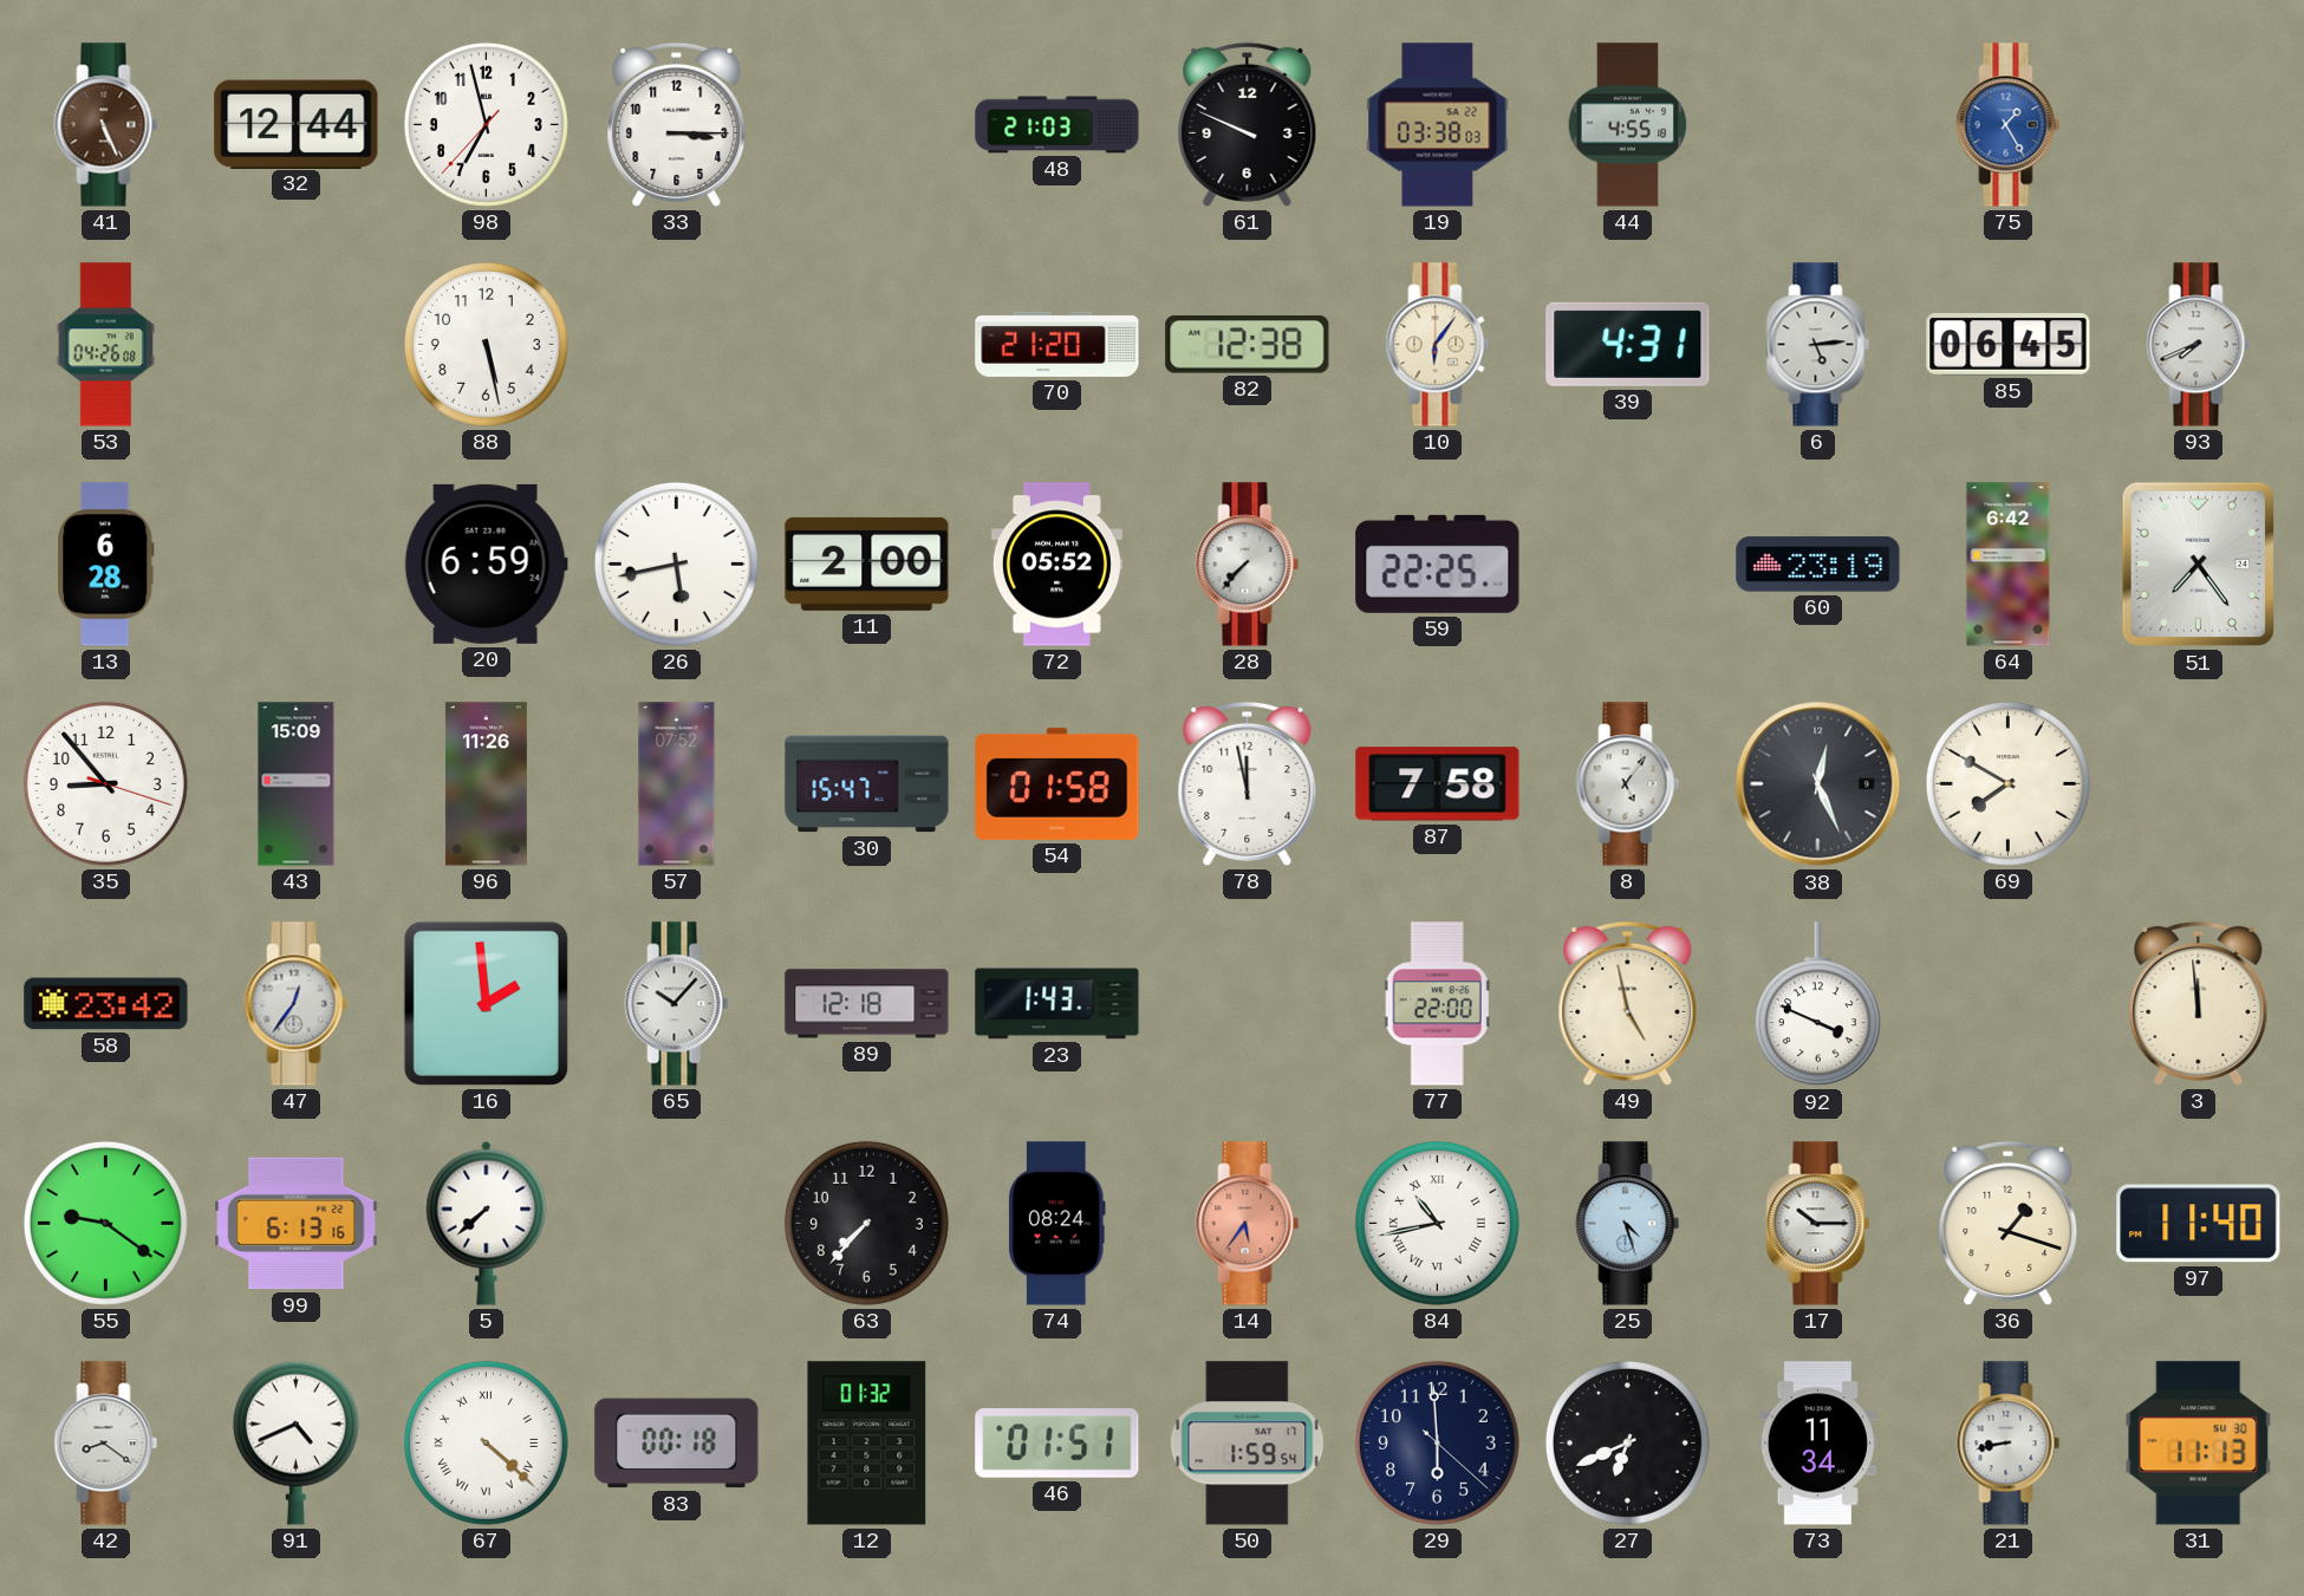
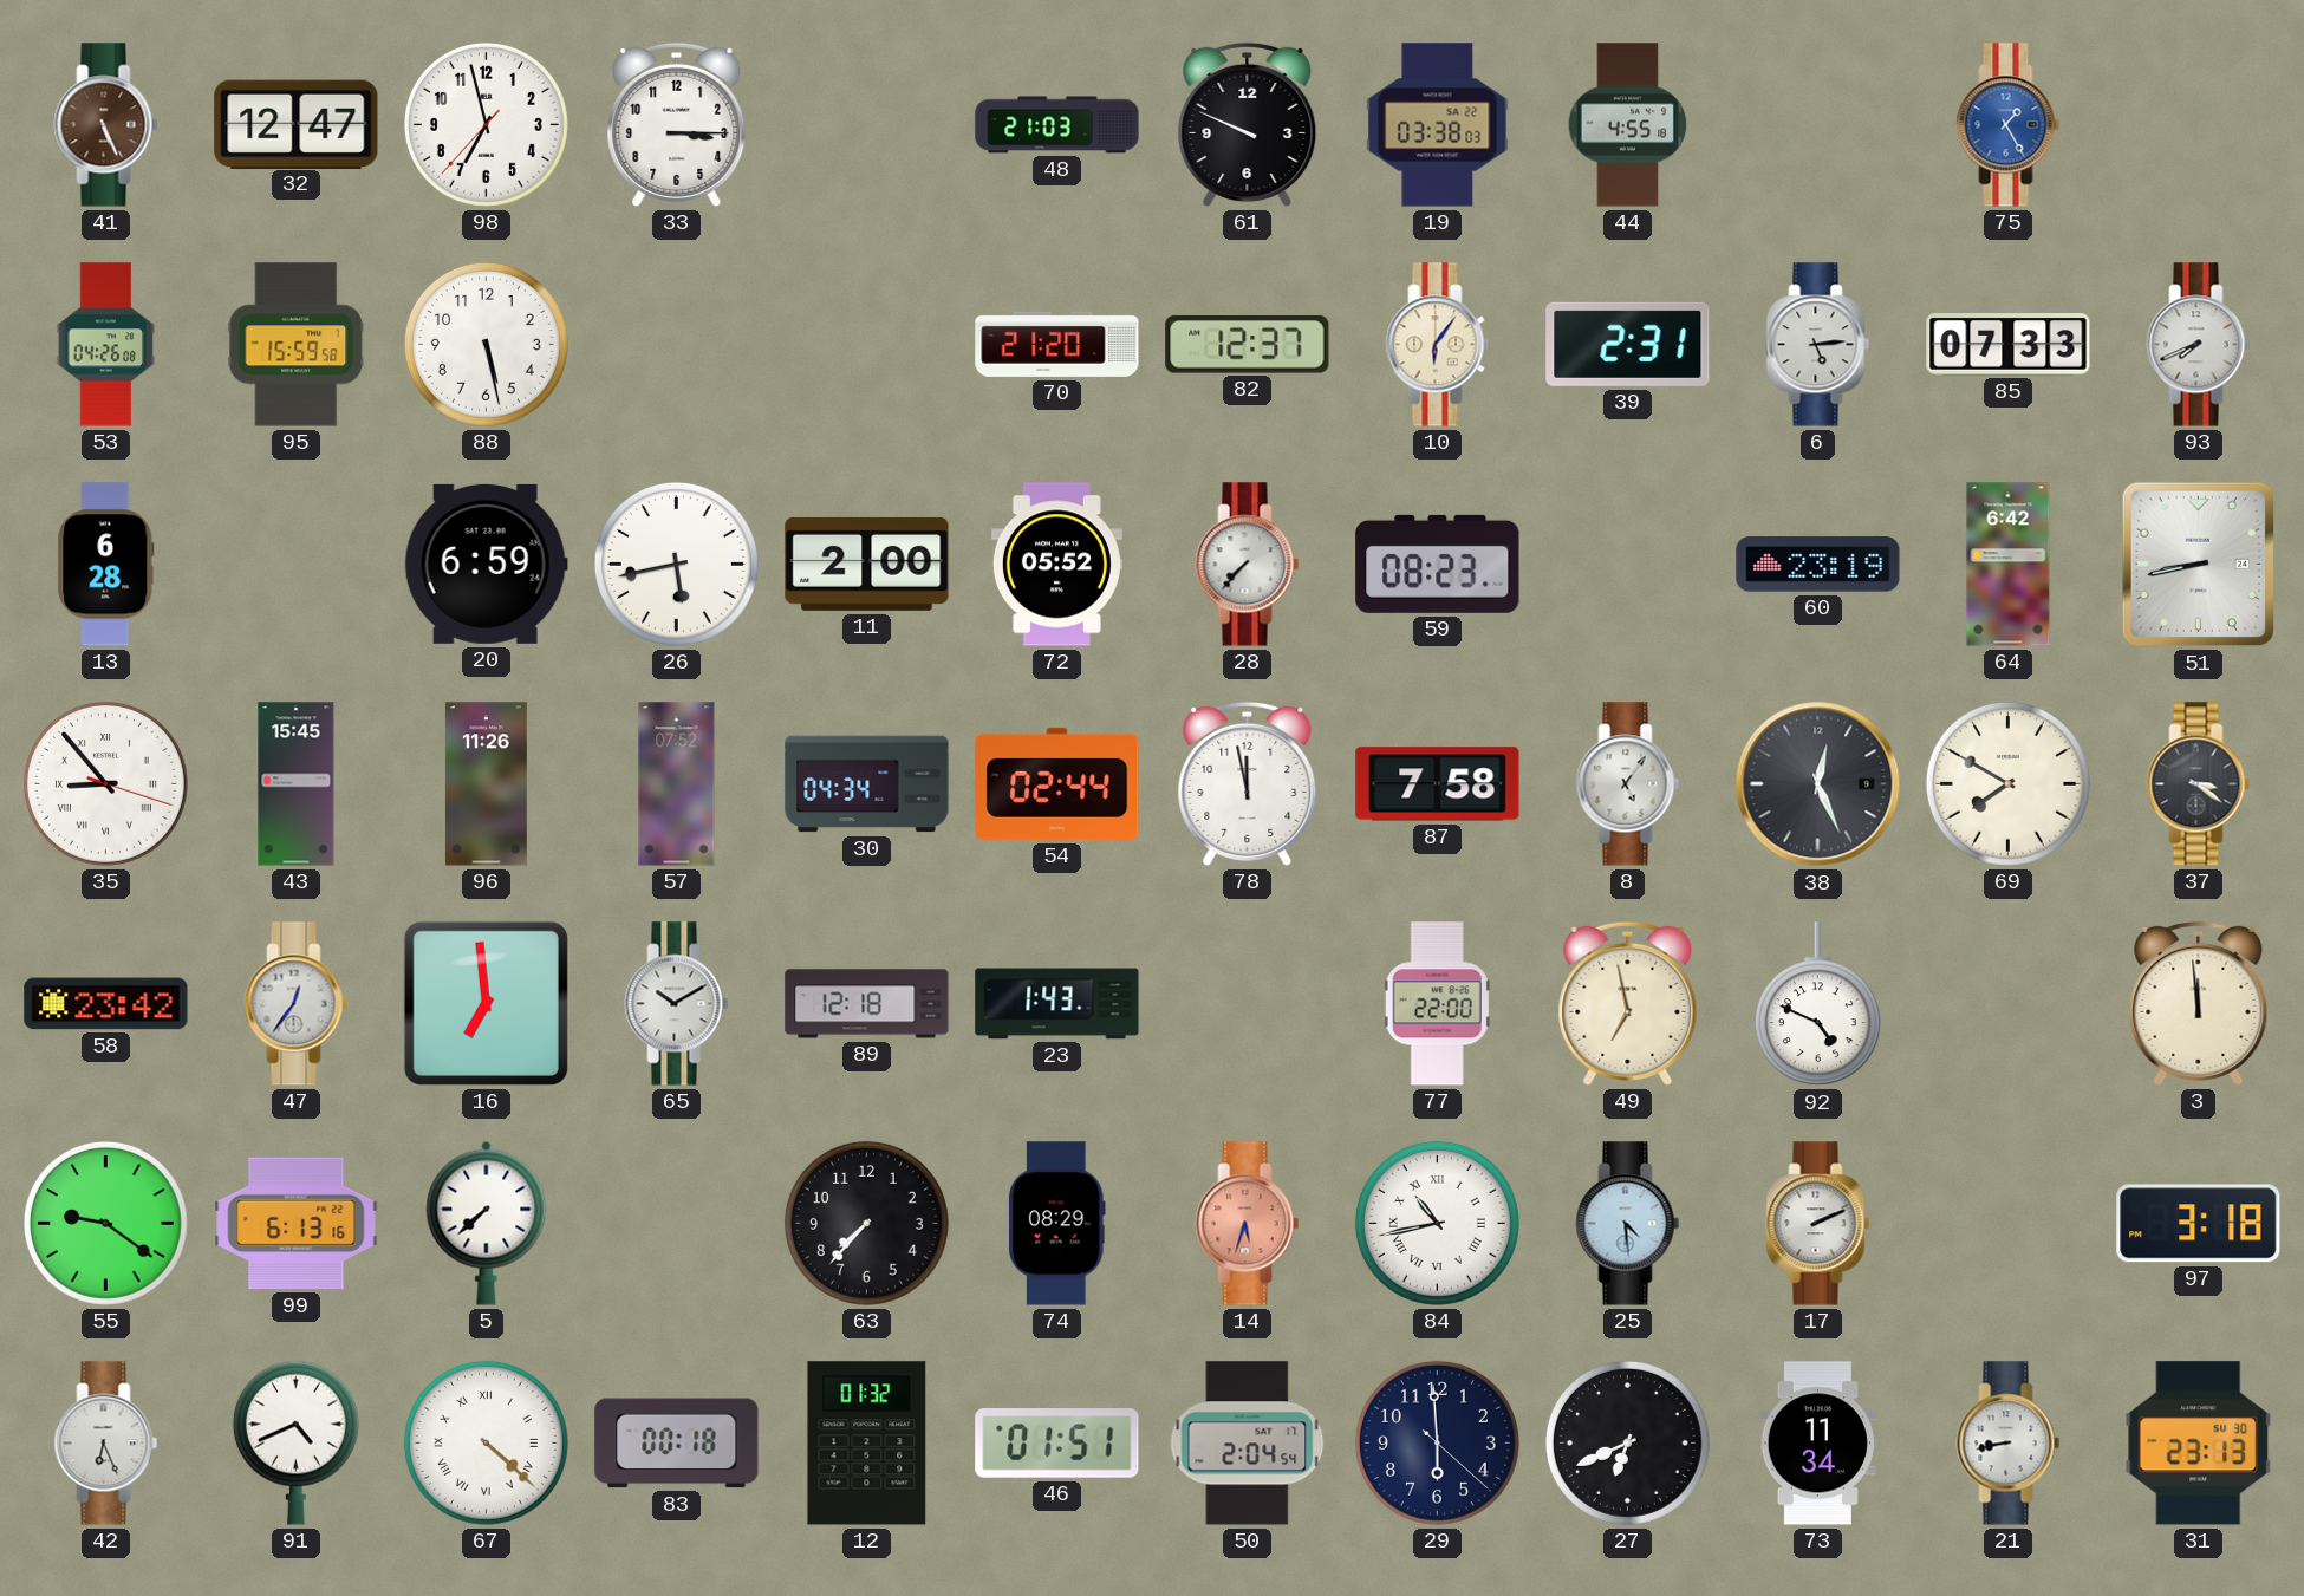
32: 12:44 -> 12:47 (297, 124)
95: none -> 15:59 (297, 345)
82: 12:38 -> 12:37 (1248, 345)
39: 4:31 -> 2:31 (1628, 344)
85: 06:45 -> 07:33 (2009, 345)
59: 22:25 -> 08:23 (1438, 564)
51: 7:24 -> 8:43 (2199, 565)
35 numerals: Arabic -> Roman (105, 783)
43: 15:09 -> 15:45 (297, 784)
30: 15:47 -> 04:34 (867, 784)
54: 01:58 -> 02:44 (1057, 783)
37: none -> 3:21 (2199, 784)
16: 1:59 -> 6:59 (486, 1003)
65: 10:07 -> 10:10 (677, 1004)
49: 4:58 -> 6:58 (1628, 1003)
92: 3:49 -> 4:49 (1817, 1004)
74: 08:24 -> 08:29 (1056, 1224)
14: 5:36 -> 5:33 (1248, 1224)
25: 4:27 -> 4:29 (1628, 1224)
17: 10:15 -> 2:11 (1818, 1224)
36: 1:18 -> none (2009, 1223)
97: 11:40 -> 3:18 (2199, 1224)
42: 8:21 -> 6:26 (106, 1444)
50: 1:59 -> 2:04 (1248, 1444)
31: 11:13 -> 23:13 (2199, 1444)
